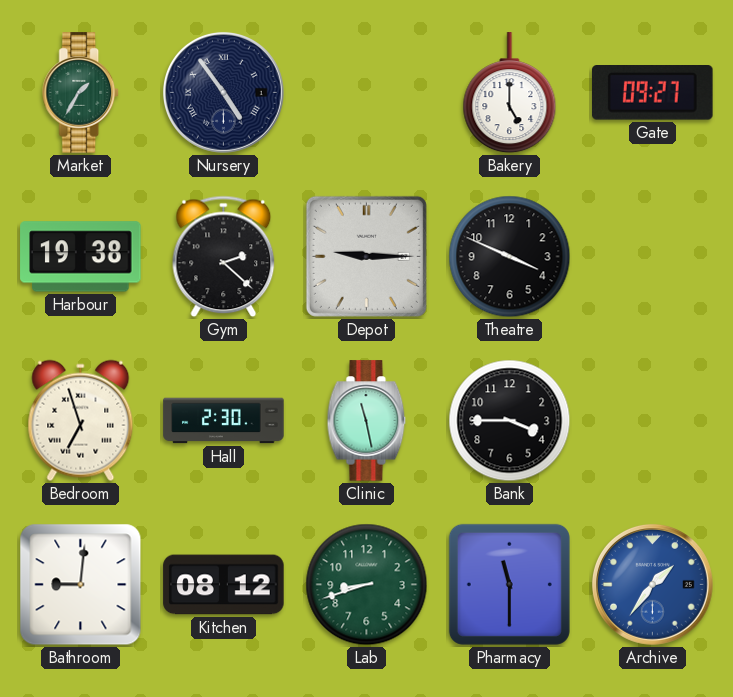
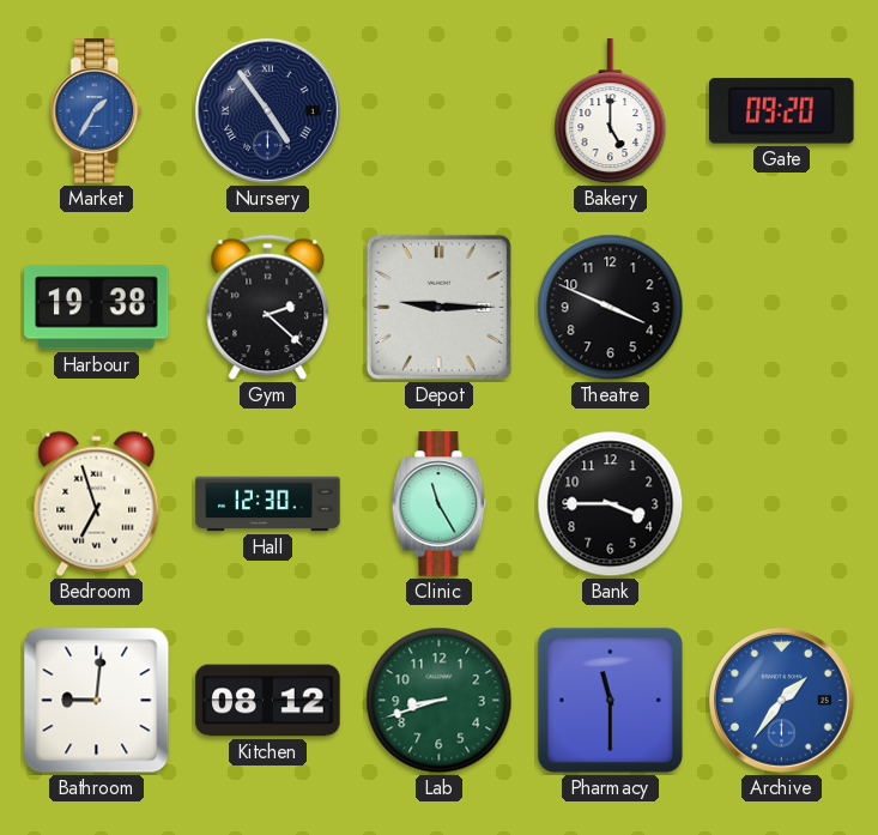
Market dial: green -> blue (97, 111)
Gate: 09:27 -> 09:20 (782, 111)
Hall: 2:30 -> 12:30 (268, 504)
Clinic: 11:28 -> 11:25 (440, 504)
